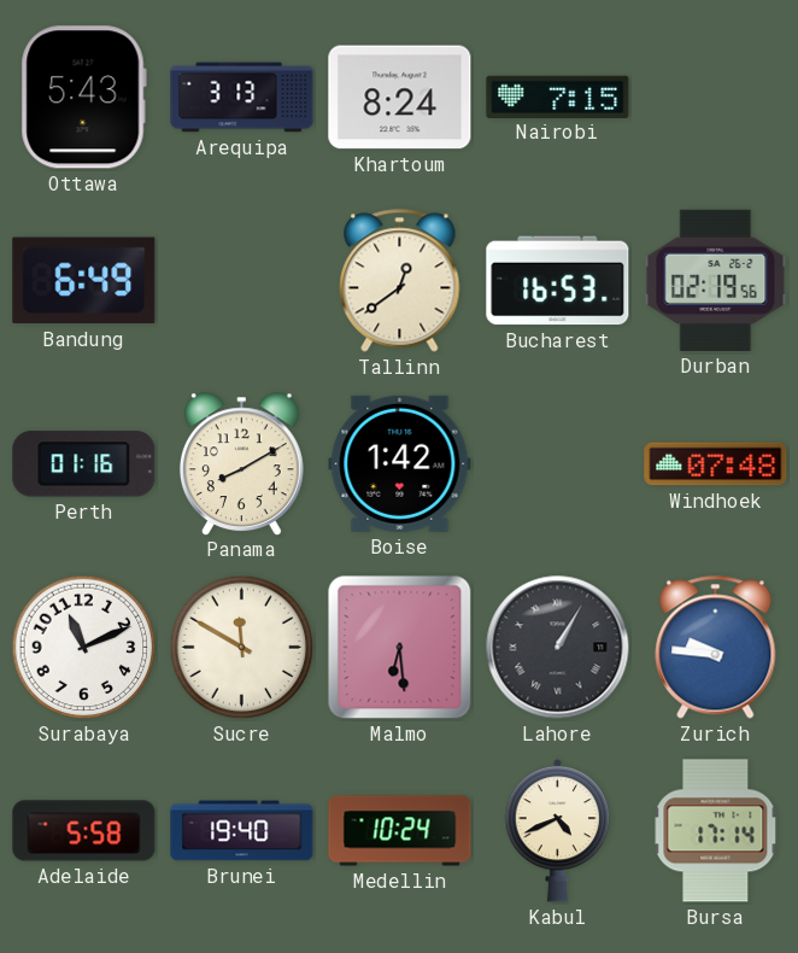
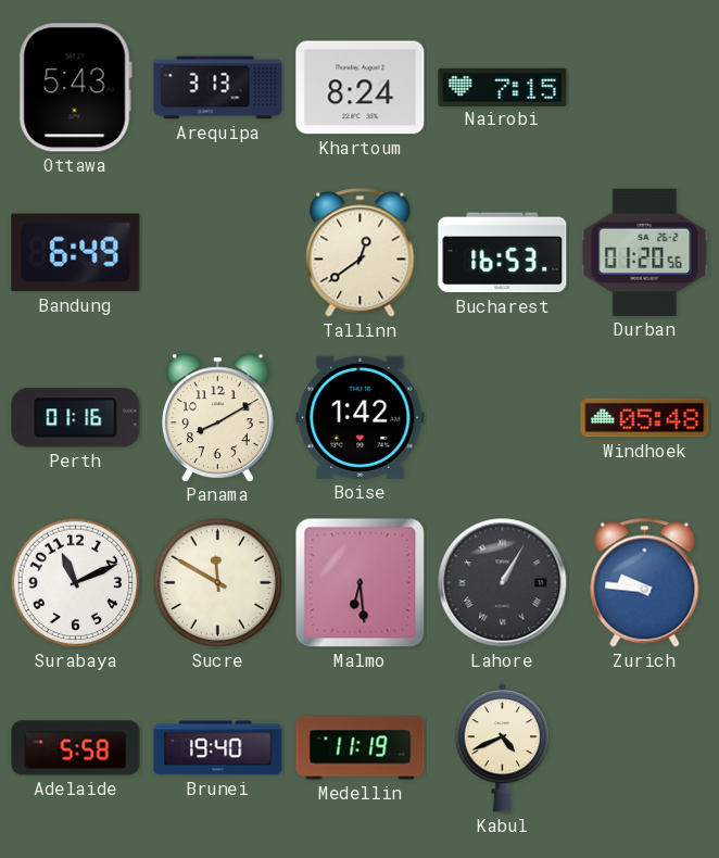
Durban: 02:19 -> 01:20 (645, 252)
Windhoek: 07:48 -> 05:48 (645, 418)
Medellin: 10:24 -> 11:19 (361, 748)
Bursa: 17:14 -> none (716, 831)
